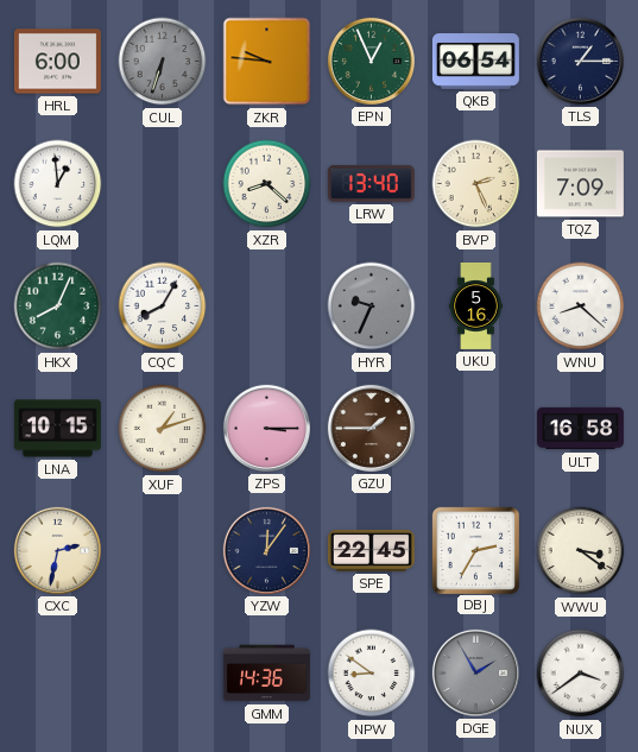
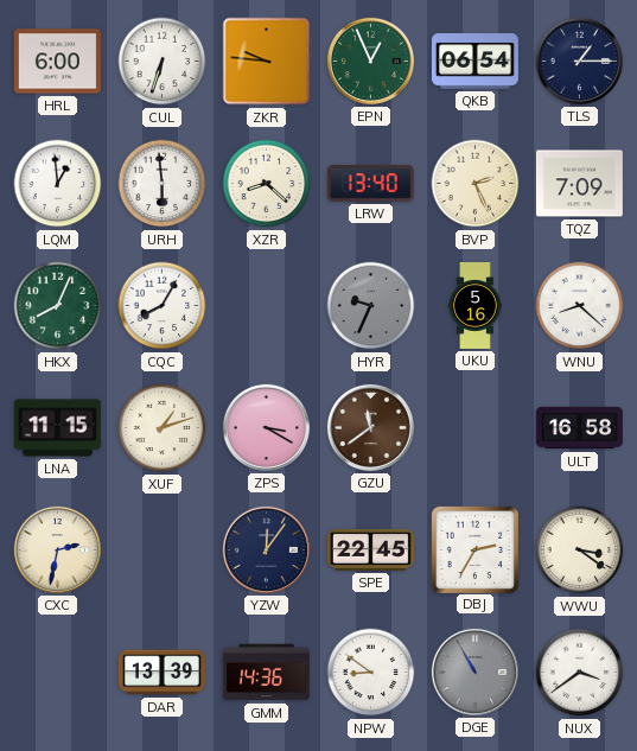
CUL dial: grey -> white (163, 62)
URH: none -> 5:59 (163, 184)
LNA: 10:15 -> 11:15 (57, 428)
ZPS: 3:15 -> 3:20 (266, 427)
GZU: 1:45 -> 11:39 (370, 427)
DAR: none -> 13:39 (161, 673)
DGE: 1:55 -> 10:55 (474, 672)
